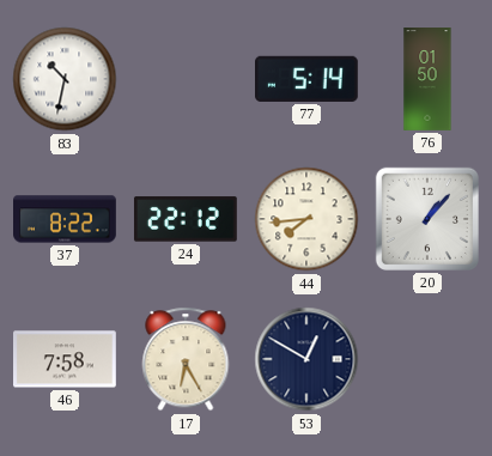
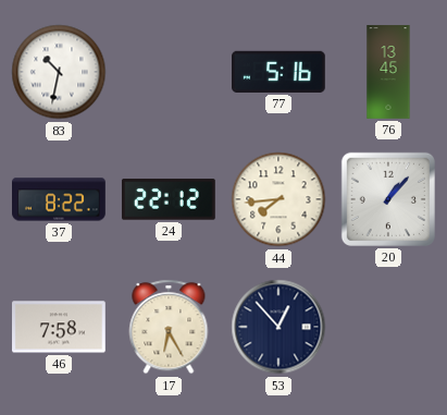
77: 5:14 -> 5:16 (280, 72)
76: 01:50 -> 13:45 (388, 72)
53: 12:50 -> 12:53 (278, 327)
